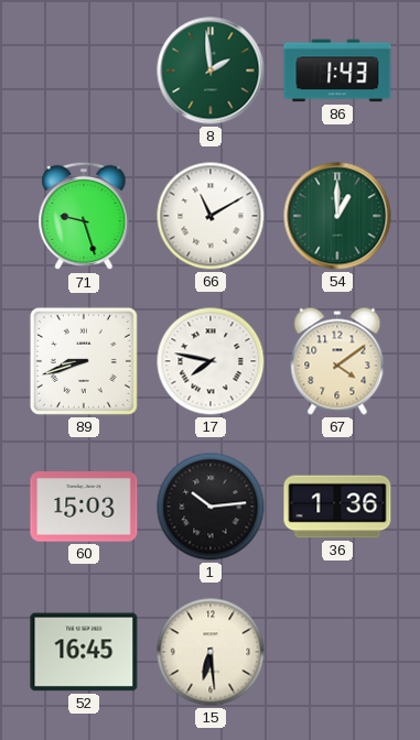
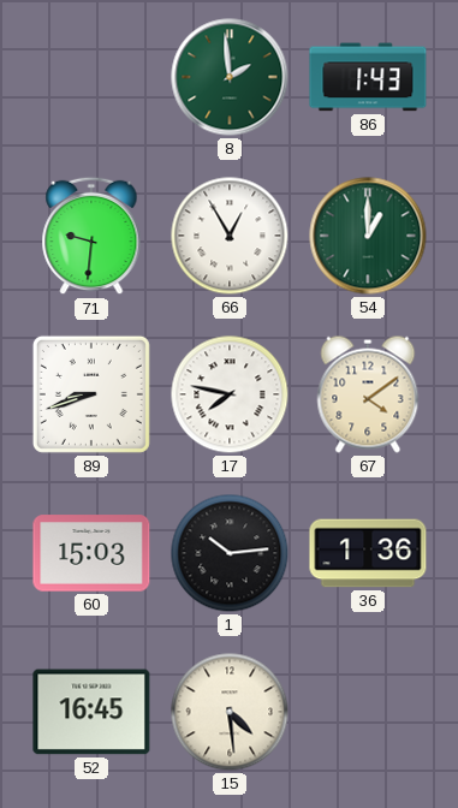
71: 9:27 -> 9:31 (91, 236)
66: 11:10 -> 12:55 (230, 236)
15: 6:29 -> 4:29 (230, 712)
